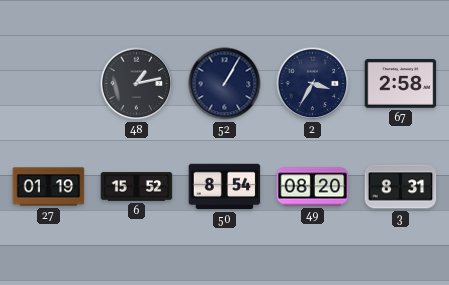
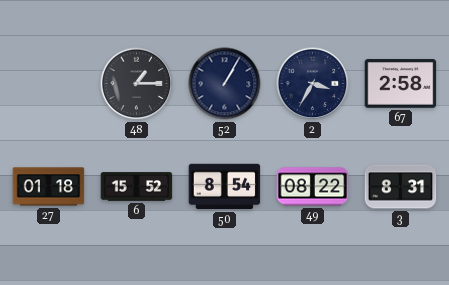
48: 1:13 -> 1:15 (137, 84)
27: 01:19 -> 01:18 (49, 187)
49: 08:20 -> 08:22 (313, 187)
